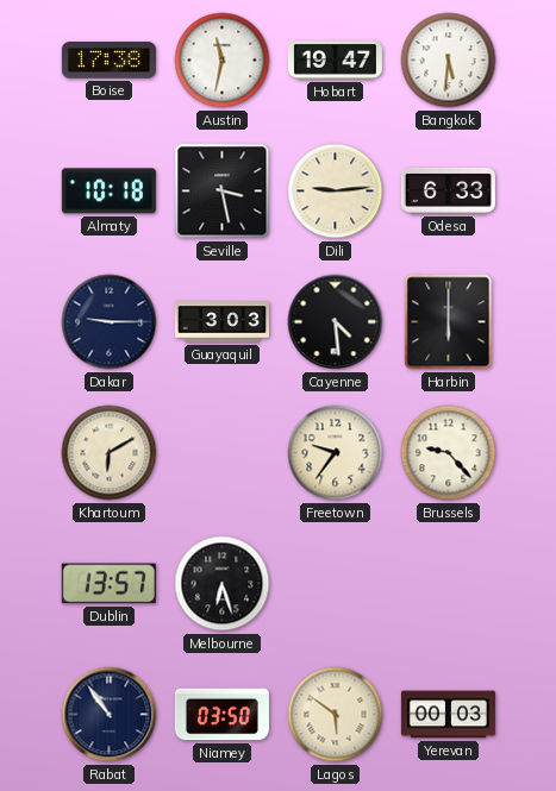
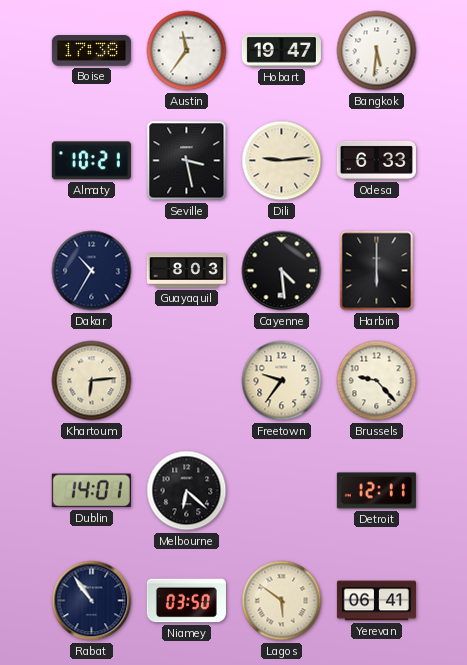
Austin: 11:32 -> 11:36 (187, 51)
Almaty: 10:18 -> 10:21 (91, 161)
Dakar: 9:15 -> 10:35 (92, 271)
Guayaquil: 3:03 -> 8:03 (186, 271)
Khartoum: 6:10 -> 6:14 (92, 381)
Dublin: 13:57 -> 14:01 (91, 491)
Melbourne: 6:27 -> 6:22 (187, 491)
Detroit: none -> 12:11 (376, 491)
Yerevan: 00:03 -> 06:41 (376, 601)
